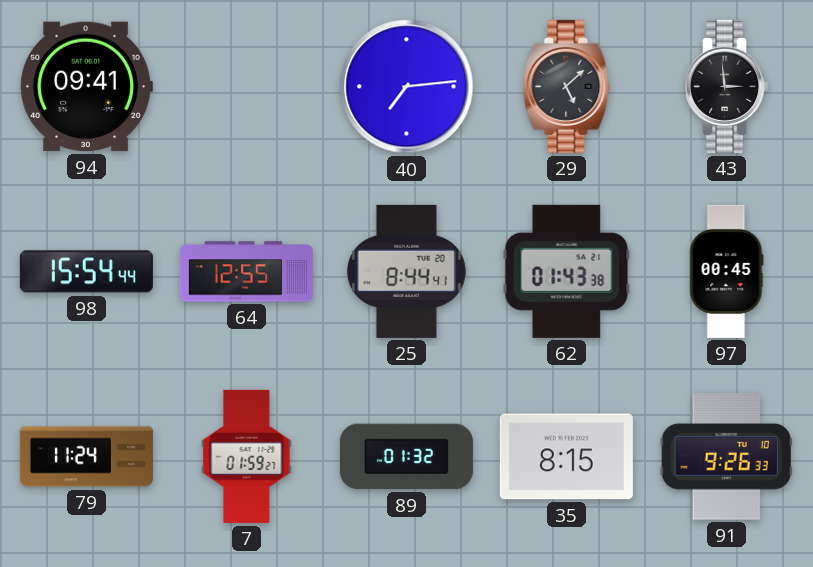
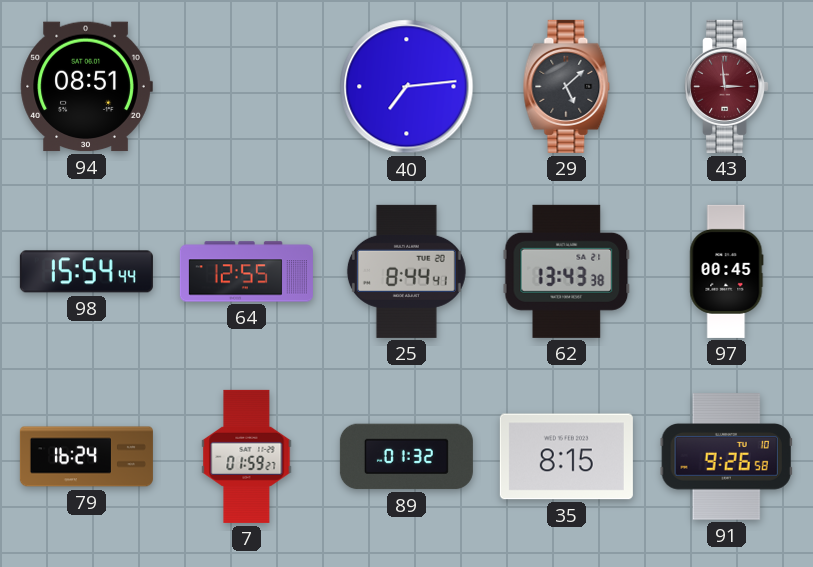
94: 09:41 -> 08:51 (86, 87)
43 dial: black -> burgundy (727, 86)
62: 01:43 -> 13:43 (567, 271)
79: 11:24 -> 16:24 (86, 457)
91: 9:26:33 -> 9:26:58 (726, 457)
